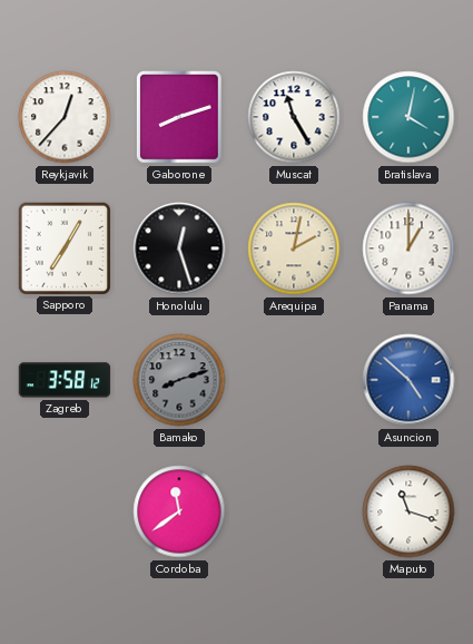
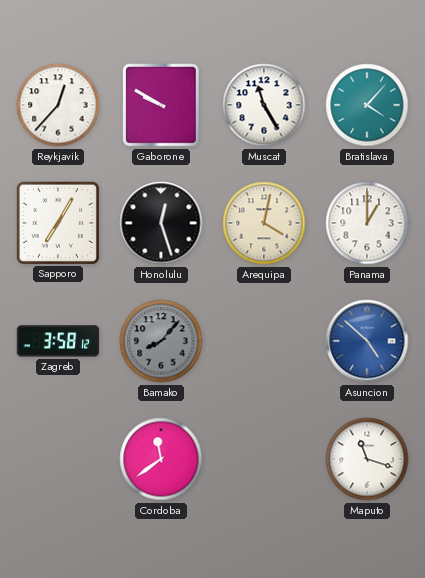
Gaborone: 8:12 -> 9:50 (162, 106)
Bratislava: 4:02 -> 4:07 (367, 105)
Arequipa: 2:02 -> 4:02 (264, 223)
Bamako: 8:12 -> 8:07 (161, 341)
